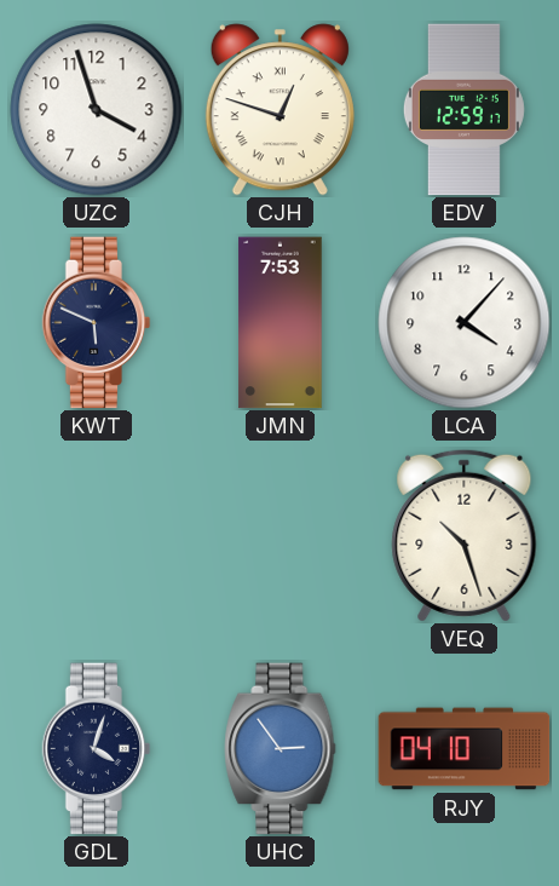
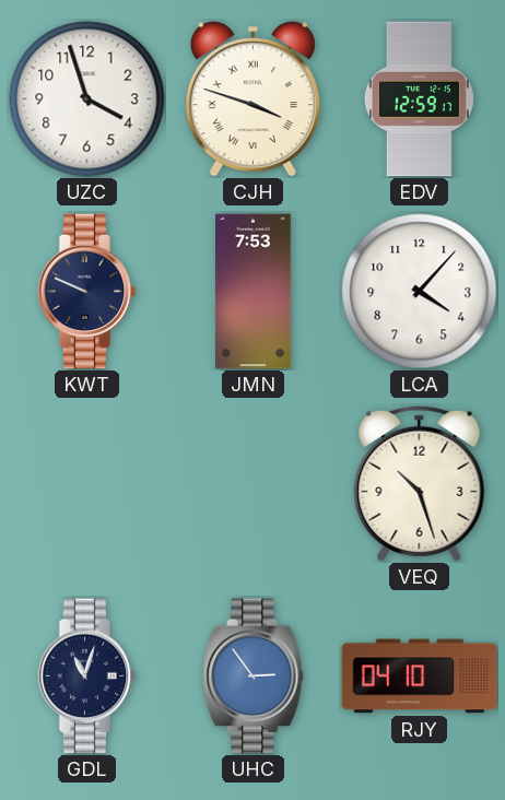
CJH: 12:48 -> 3:48 (252, 99)
KWT: 5:49 -> 9:49 (87, 292)
GDL: 4:03 -> 11:03 (87, 677)
